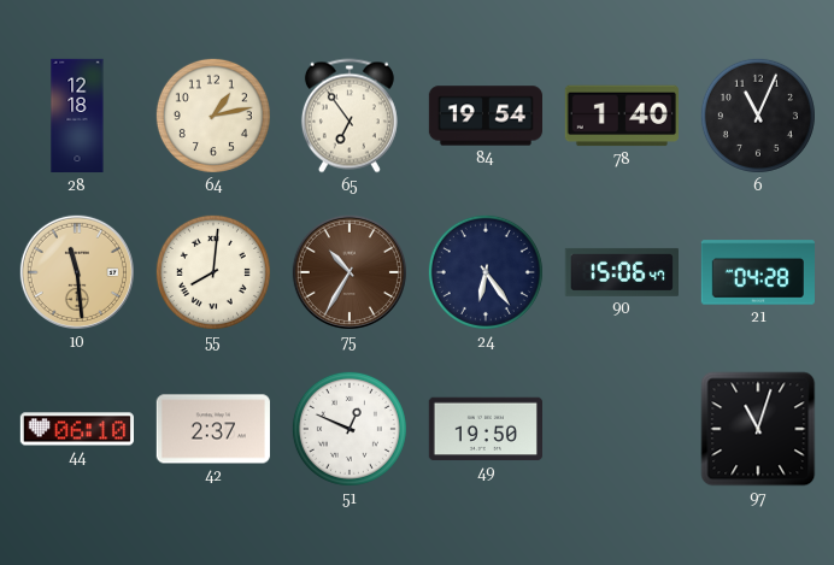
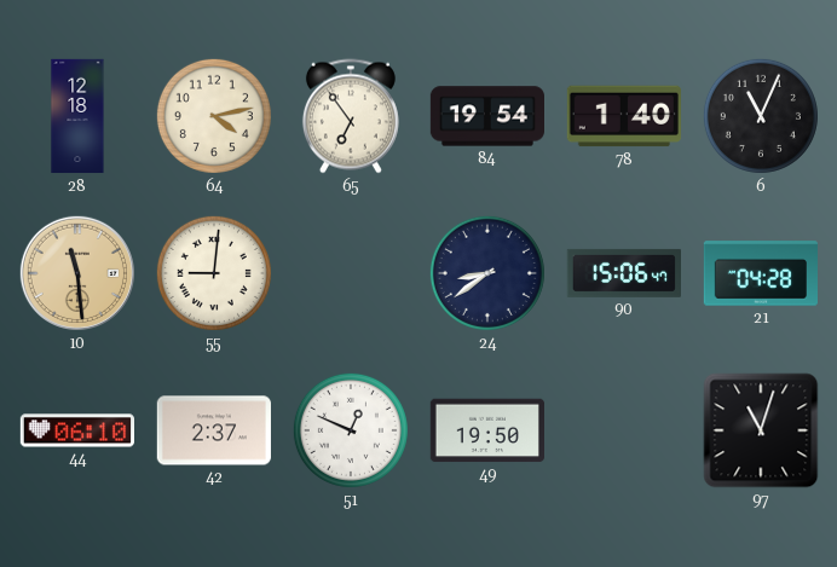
64: 1:13 -> 4:13 (214, 116)
55: 8:01 -> 9:01 (214, 273)
75: 10:35 -> none (350, 272)
24: 6:24 -> 8:39 (487, 273)
